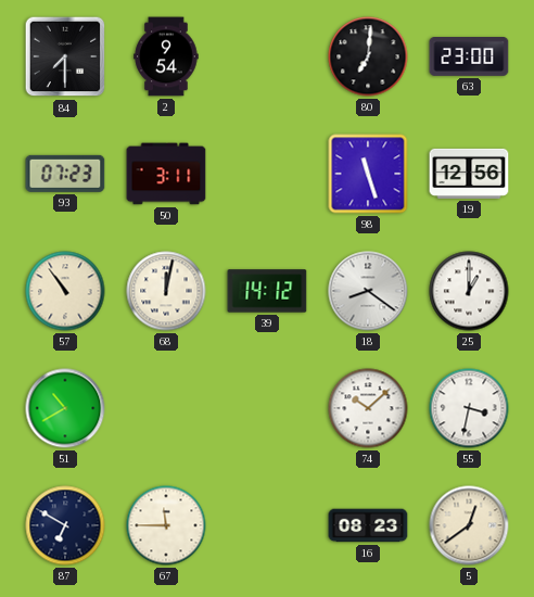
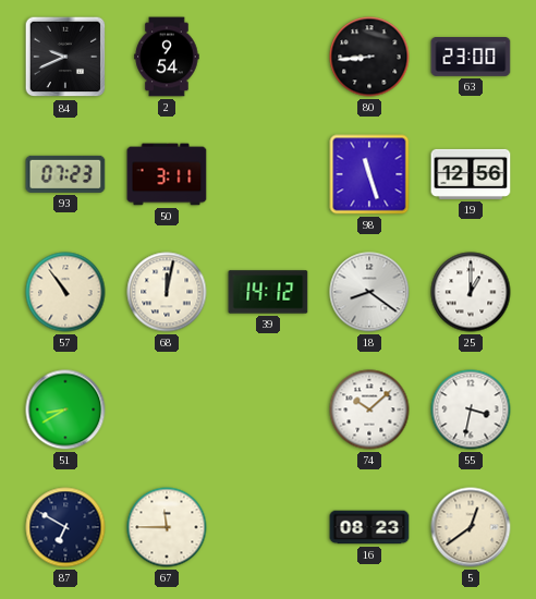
84: 7:30 -> 9:41 (65, 57)
80: 7:01 -> 8:44 (369, 57)
51: 10:40 -> 8:40 (65, 409)
